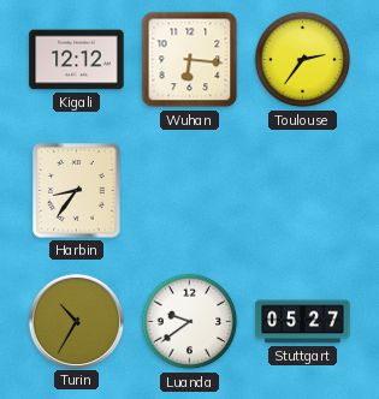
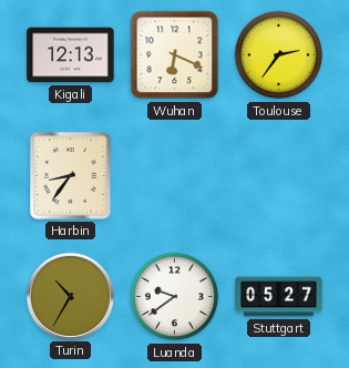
Kigali: 12:12 -> 12:13 (71, 55)
Wuhan: 6:16 -> 6:19 (175, 55)
